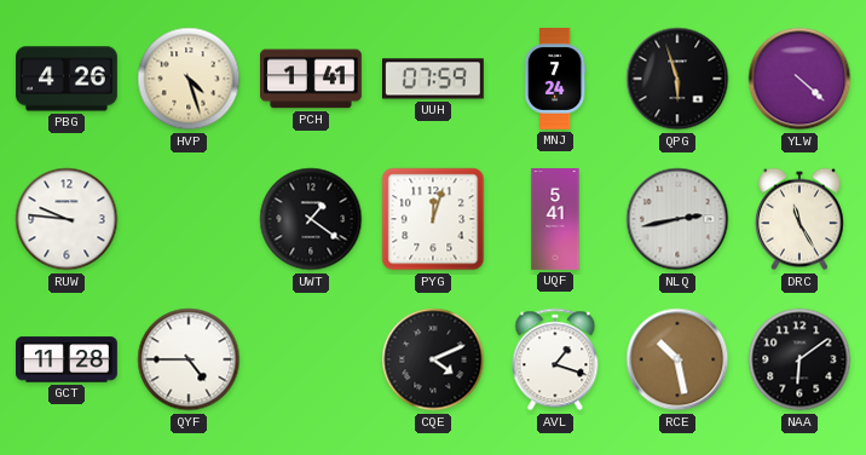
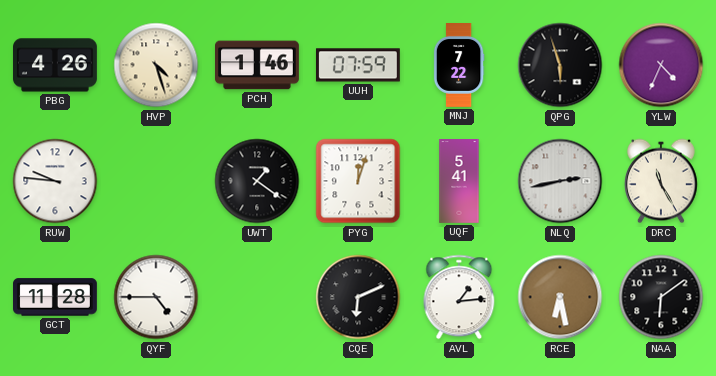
PCH: 1:41 -> 1:46 (258, 65)
MNJ: 7:24 -> 7:22 (459, 66)
YLW: 4:22 -> 4:34 (661, 65)
CQE: 4:11 -> 6:11 (358, 297)
AVL: 1:18 -> 1:14 (459, 297)
RCE: 10:28 -> 6:28 (560, 297)
